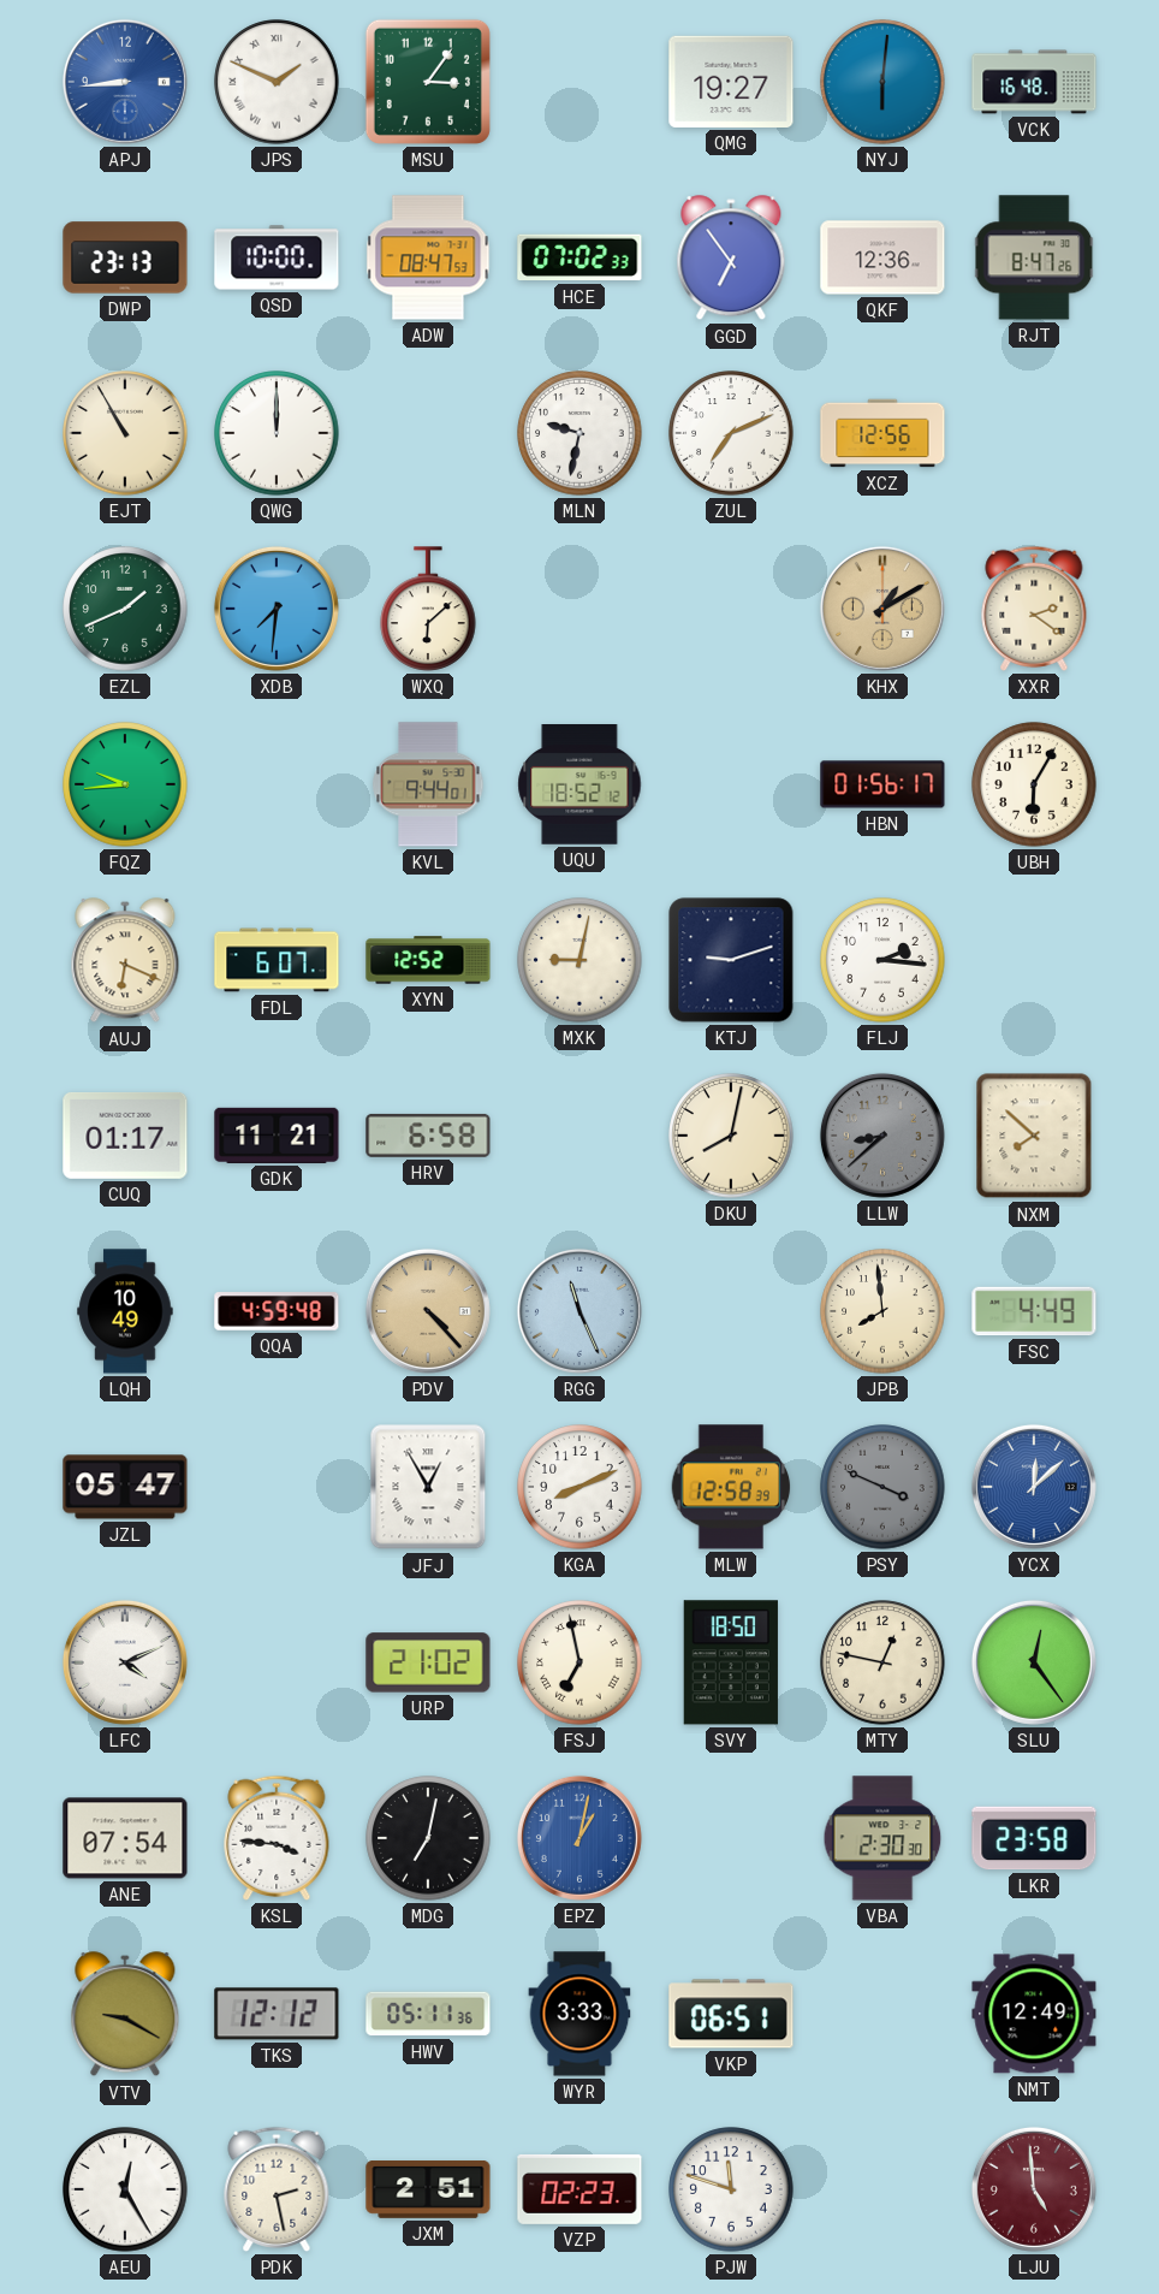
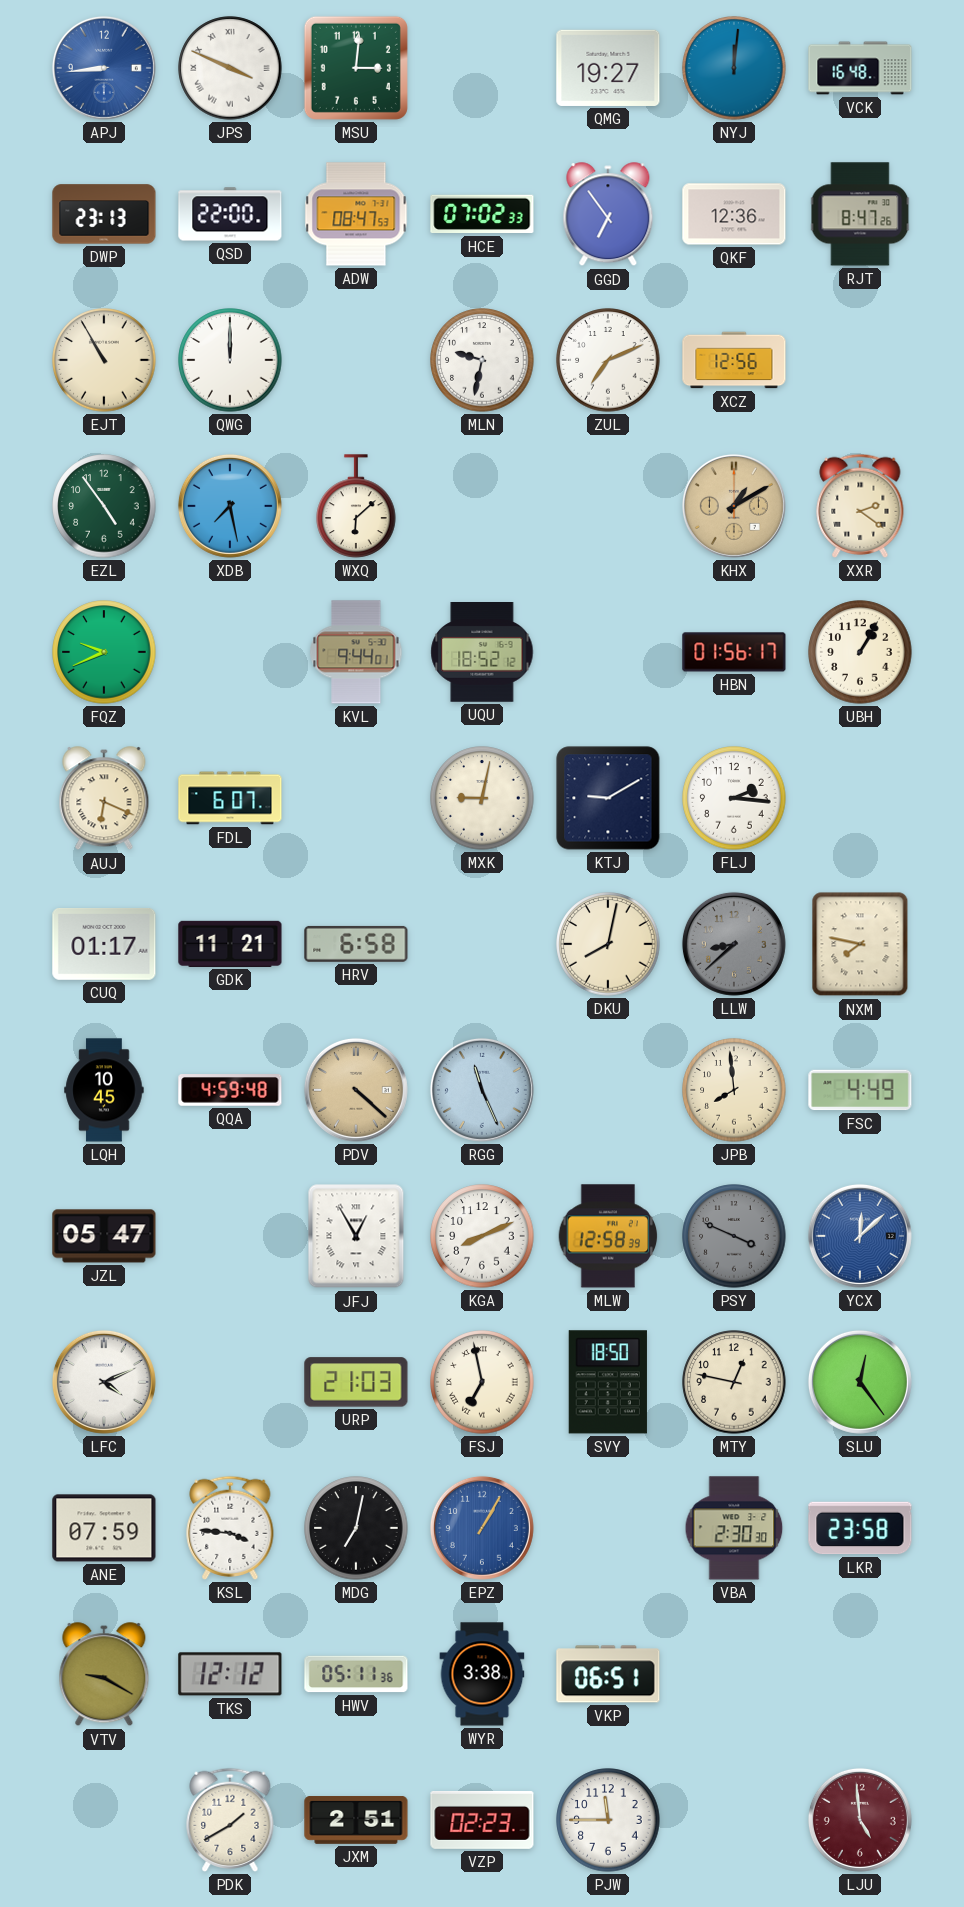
JPS: 1:49 -> 3:49 (230, 68)
MSU: 3:06 -> 3:01 (356, 68)
NYJ: 6:01 -> 12:01 (734, 68)
QSD: 10:00 -> 22:00 (230, 214)
EZL: 1:41 -> 4:54 (104, 506)
XDB: 7:31 -> 7:28 (230, 506)
FQZ: 9:44 -> 9:41 (104, 652)
UBH: 6:05 -> 1:05 (860, 652)
XYN: 12:52 -> none (428, 960)
KTJ: 9:12 -> 9:10 (608, 798)
NXM: 7:52 -> 7:47 (860, 944)
LQH: 10:49 -> 10:45 (104, 1090)
PDV: 4:23 -> 4:22 (356, 1090)
URP: 21:02 -> 21:03 (356, 1382)
ANE: 07:54 -> 07:59 (104, 1528)
EPZ: 1:02 -> 1:05 (482, 1528)
WYR: 3:33 -> 3:38 (482, 1674)
NMT: 12:49 -> none (1034, 2014)
AEU: 12:25 -> none (125, 2189)
PDK: 2:28 -> 1:40 (230, 1820)
PJW: 11:48 -> 11:45 (608, 1820)
